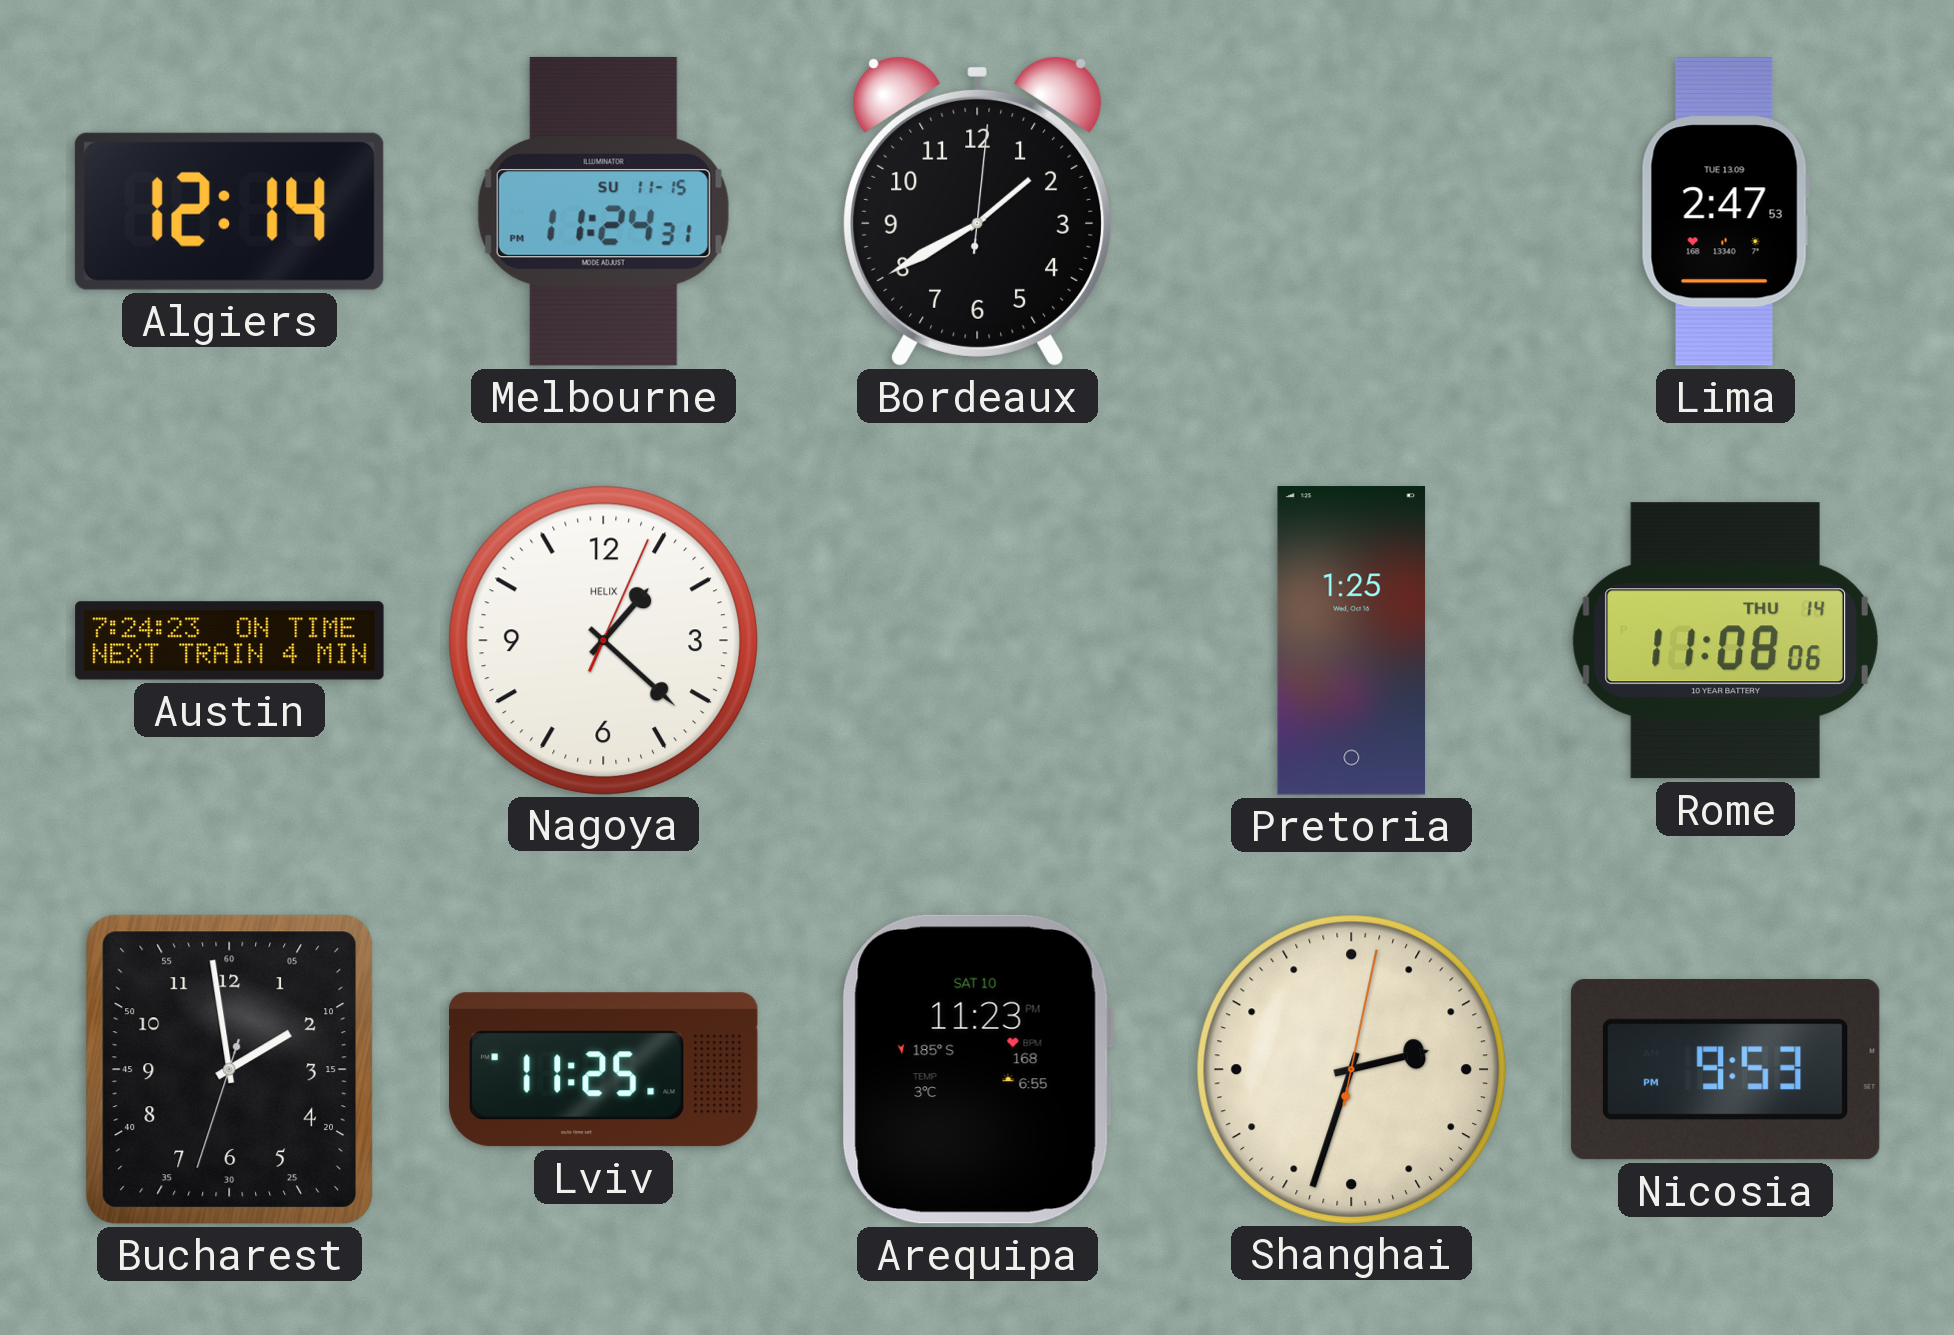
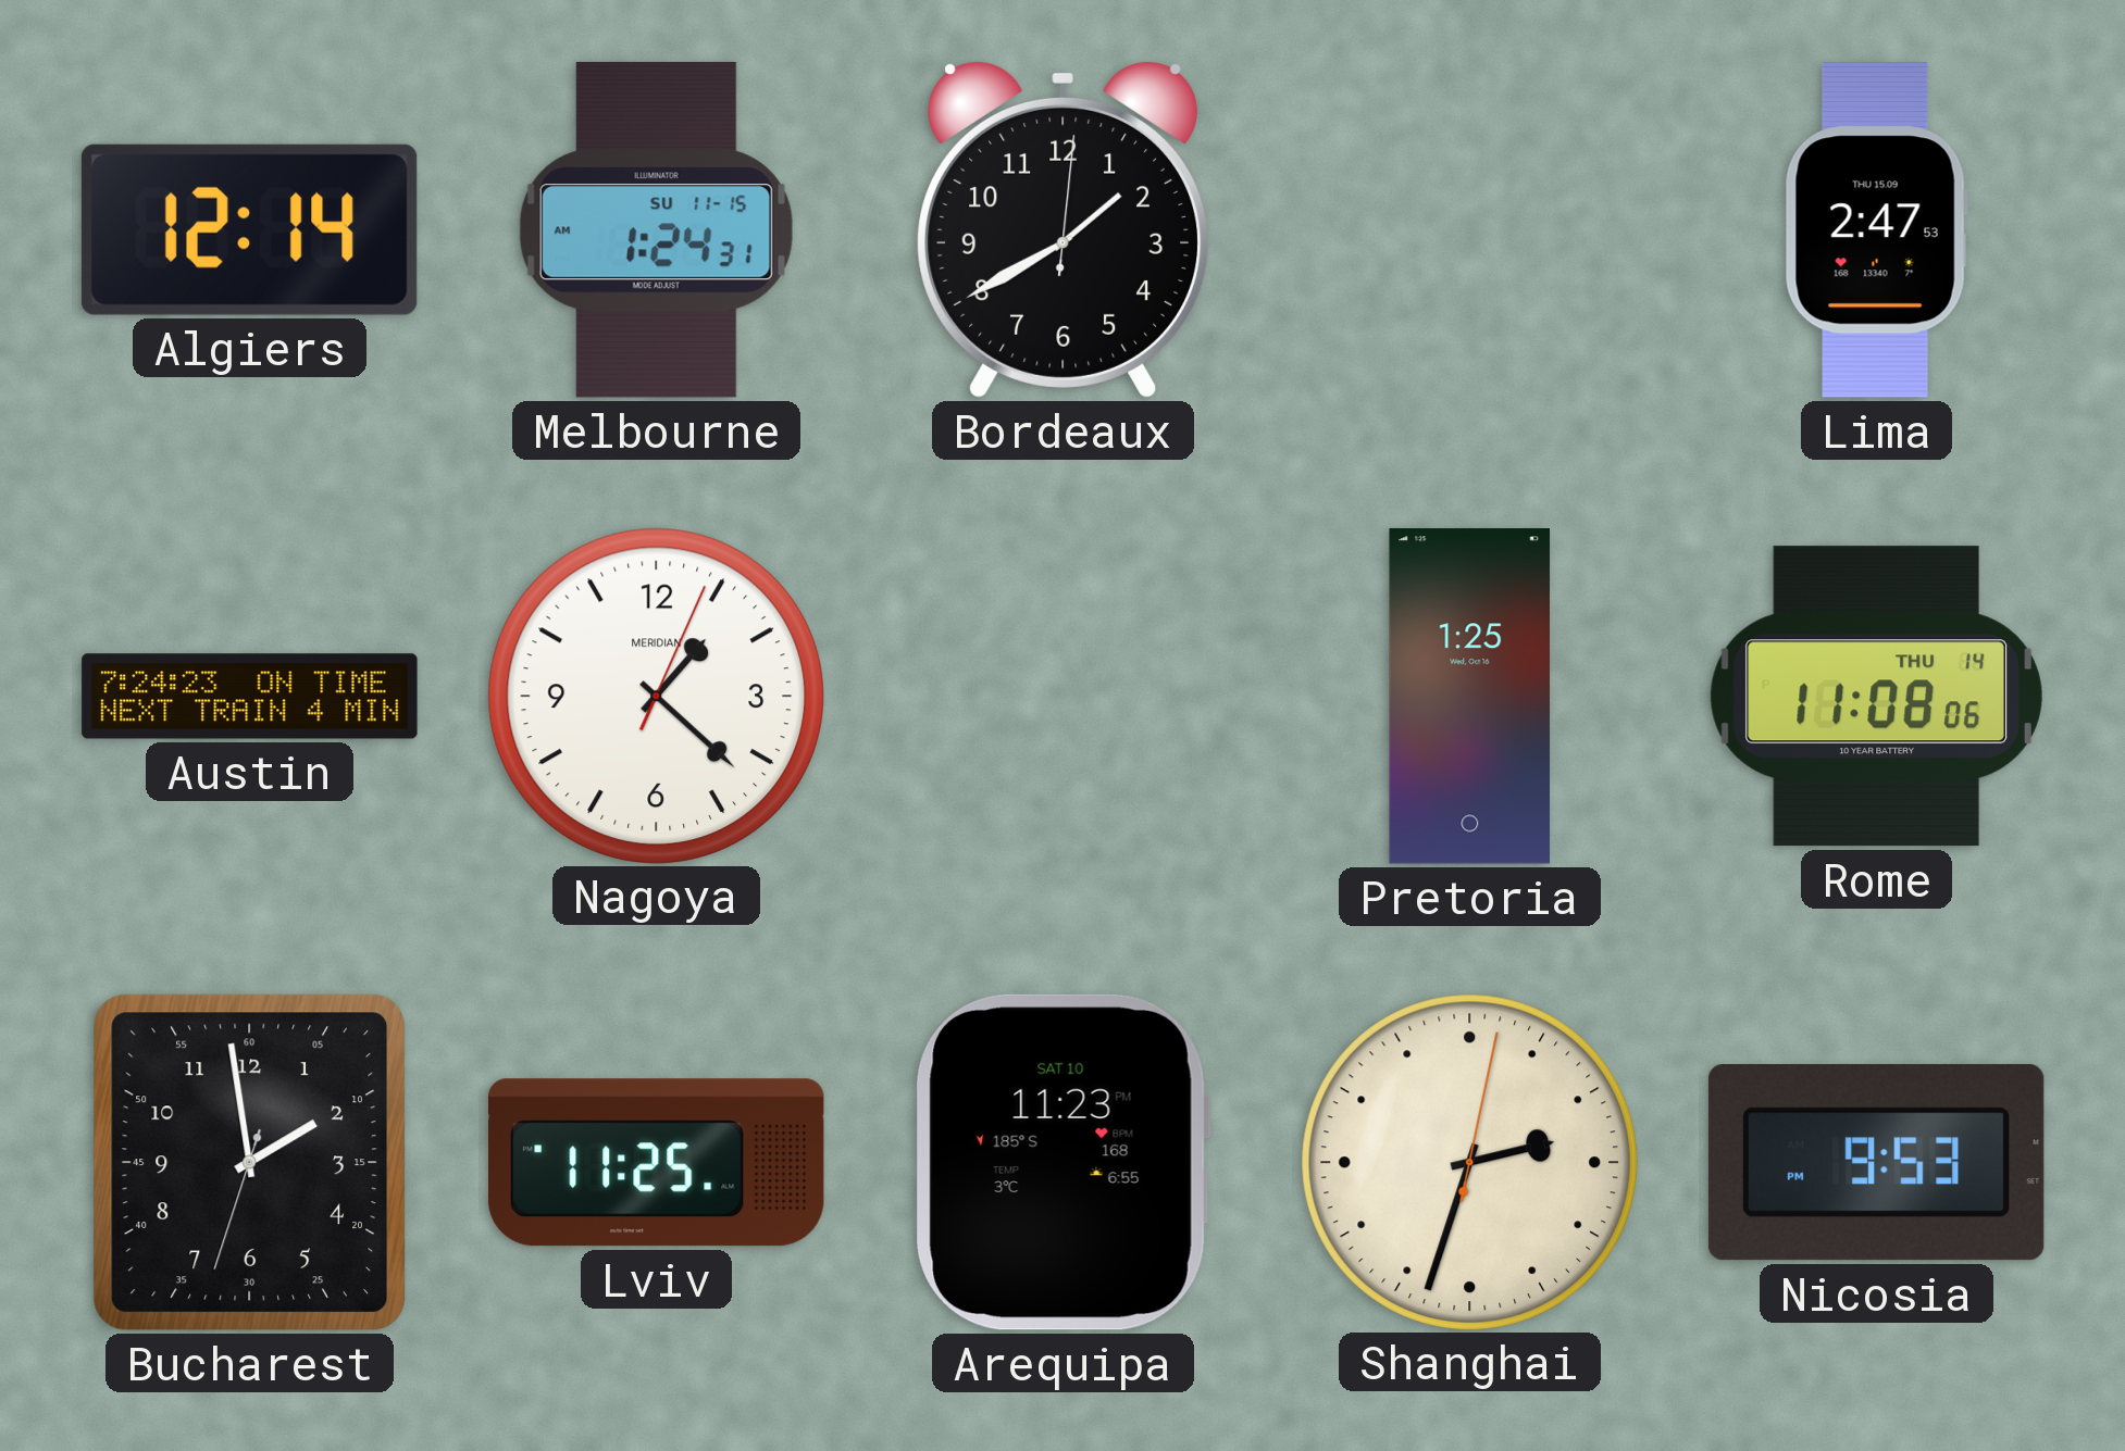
Melbourne: 11:24 -> 1:24 (656, 229)
Lima date: TUE 13.09 -> THU 15.09 (1876, 230)
Nagoya brand: HELIX -> MERIDIAN (656, 696)
